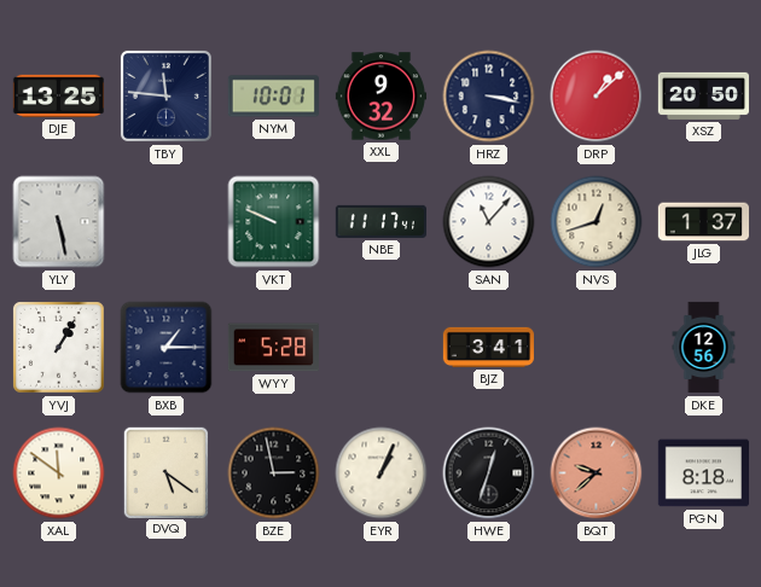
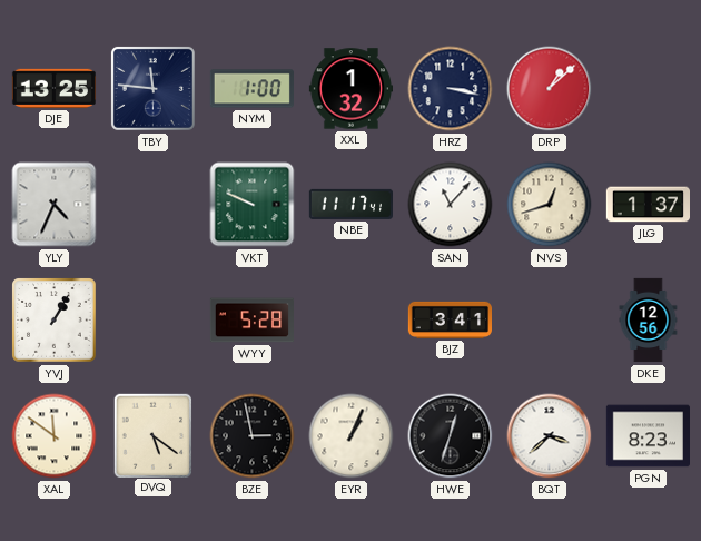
NYM: 10:01 -> 1:00 (251, 89)
XXL: 9:32 -> 1:32 (350, 89)
XSZ: 20:50 -> none (703, 95)
YLY: 5:28 -> 4:34 (55, 205)
BXB: 1:15 -> none (167, 348)
BQT: 9:38 -> 3:38 (550, 436)
BQT dial: salmon -> white (550, 436)
PGN: 8:18 -> 8:23 (648, 436)
